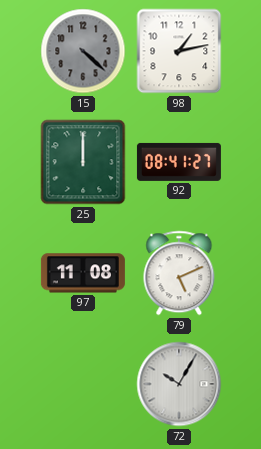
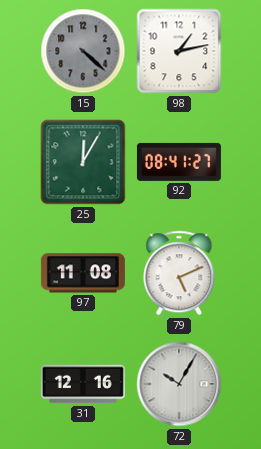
25: 12:00 -> 12:05 (83, 162)
31: none -> 12:16 (83, 384)
